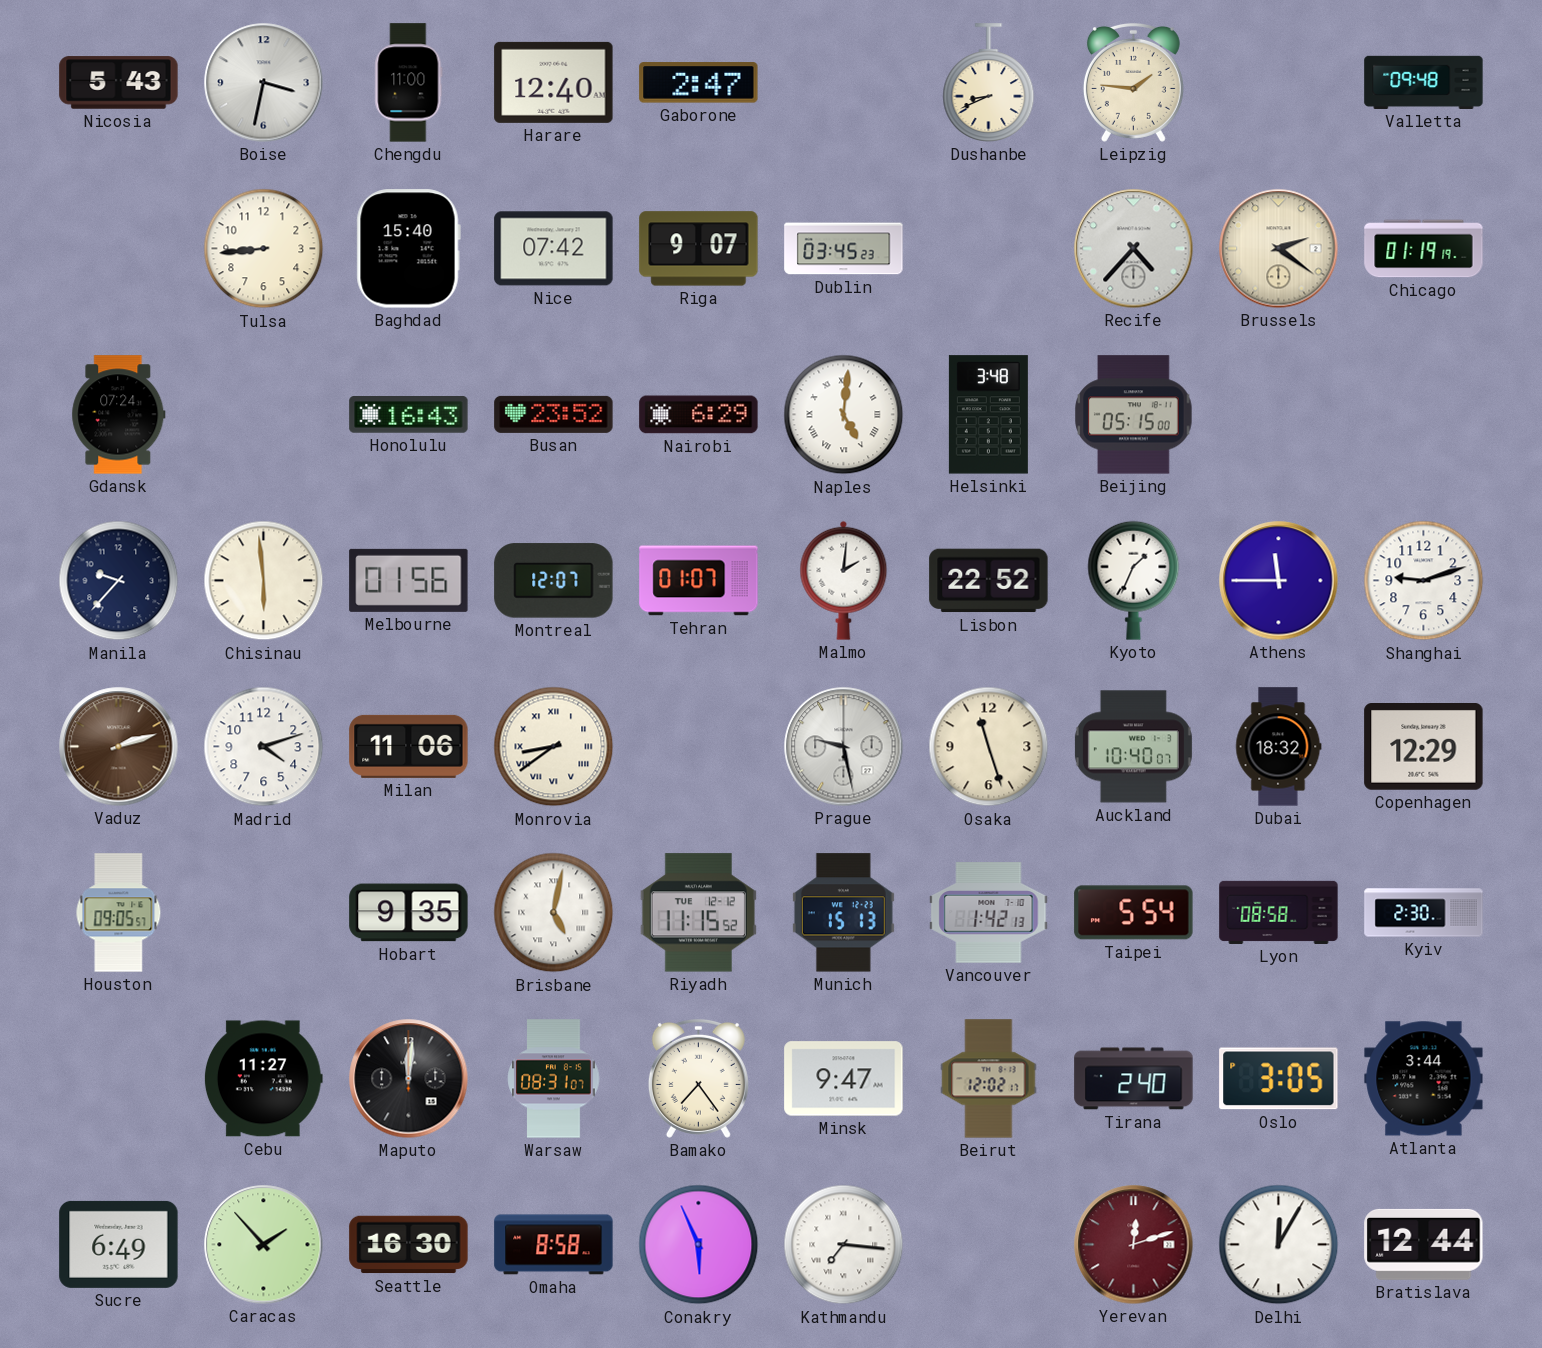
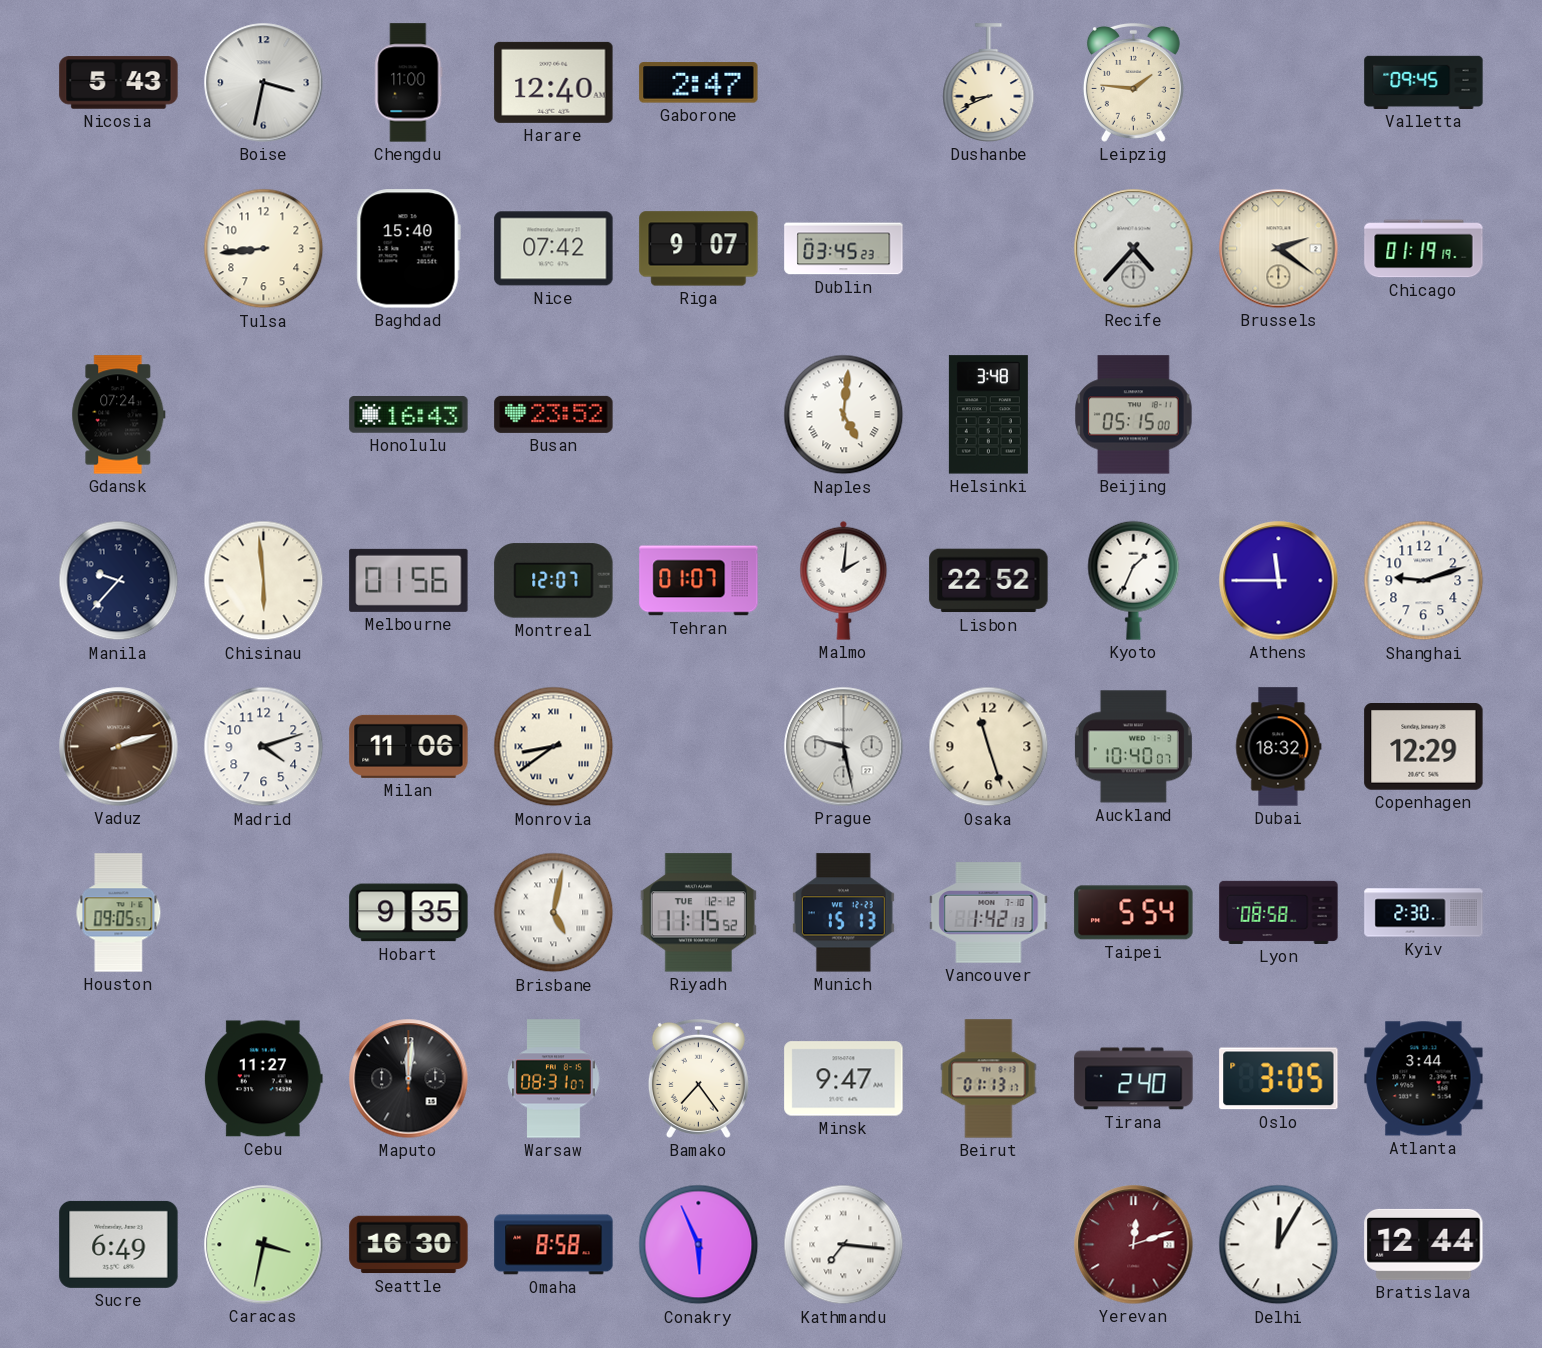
Valletta: 09:48 -> 09:45 (1424, 82)
Nairobi: 6:29 -> none (699, 415)
Beirut: 12:02 -> 01:13 (989, 1079)
Caracas: 1:53 -> 3:32 (264, 1245)
